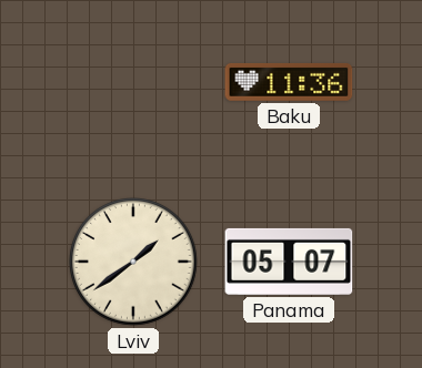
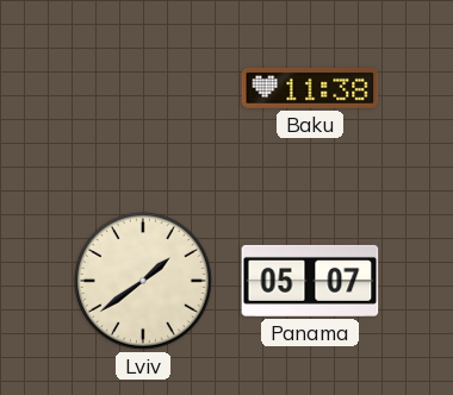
Baku: 11:36 -> 11:38 (310, 88)
